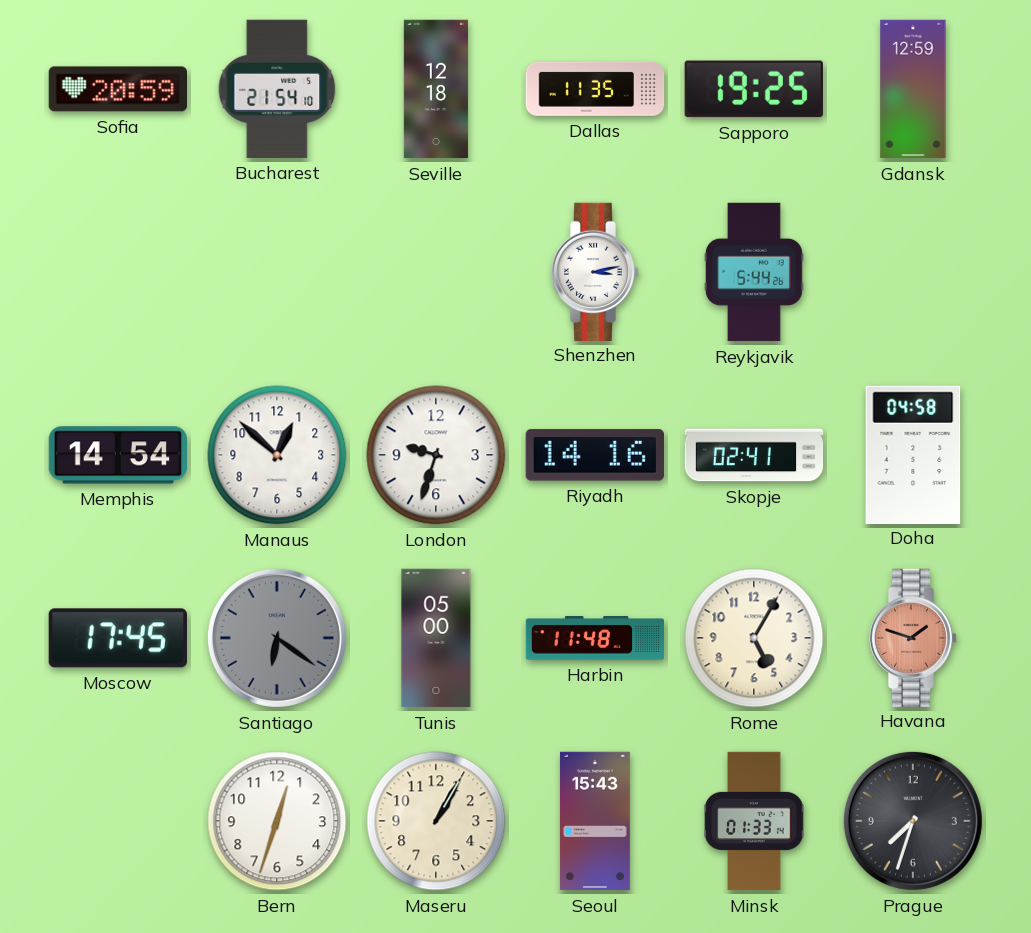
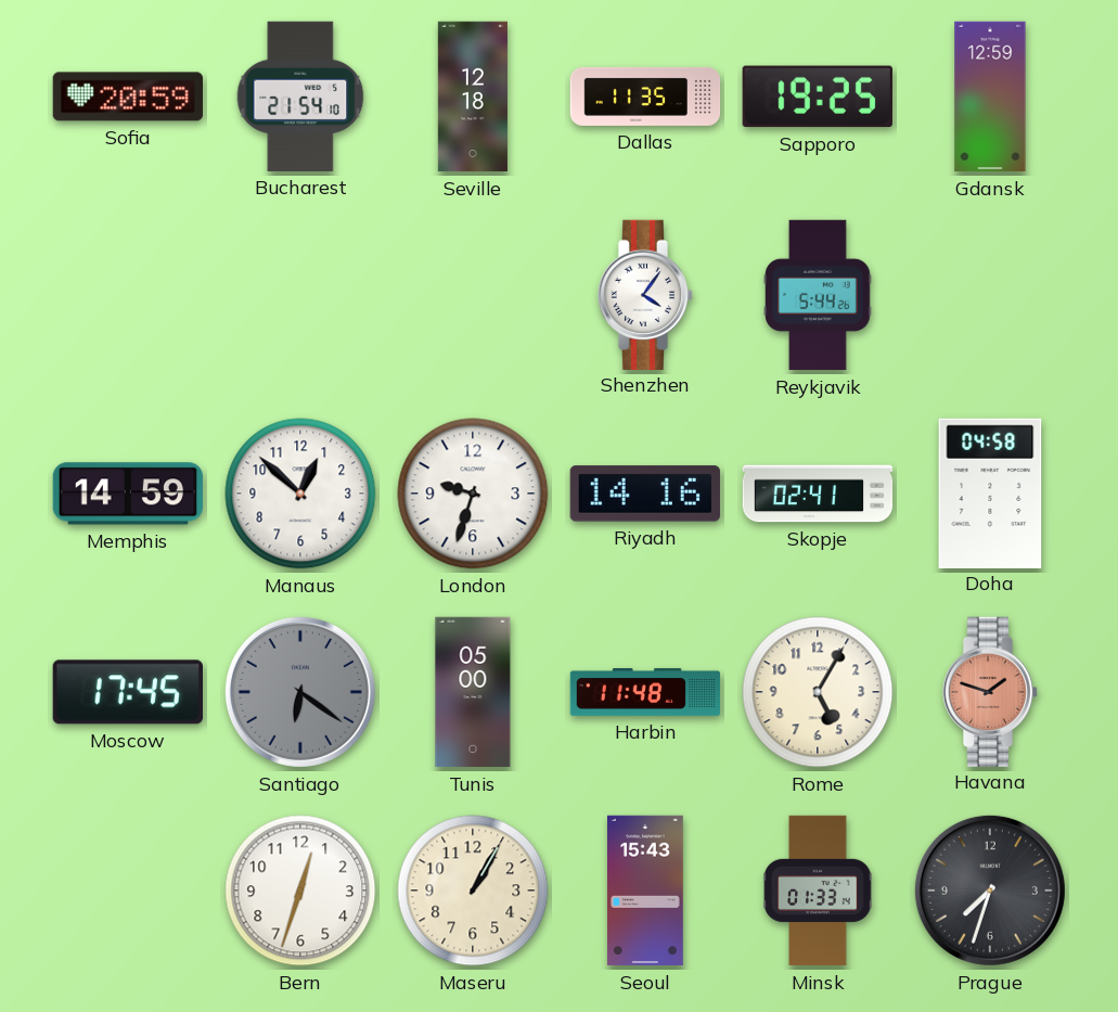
Shenzhen: 3:13 -> 4:06 (645, 294)
Memphis: 14:54 -> 14:59 (127, 494)
